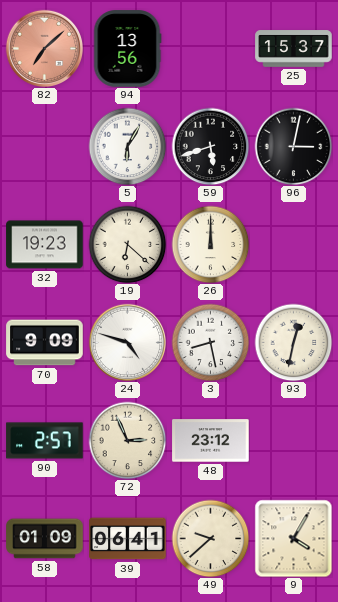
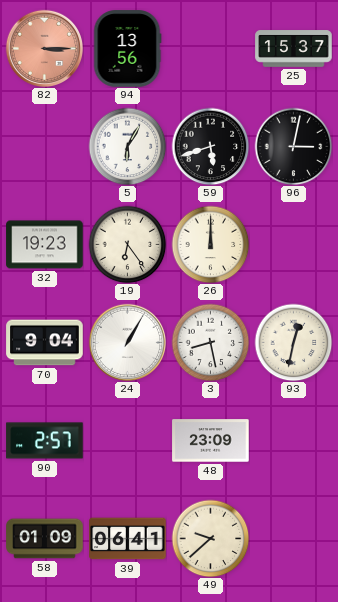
82: 7:08 -> 3:15 (44, 48)
19: 6:22 -> 6:24 (127, 244)
70: 9:09 -> 9:04 (45, 343)
24: 4:48 -> 1:05 (127, 342)
72: 2:56 -> none (127, 440)
48: 23:12 -> 23:09 (211, 441)
9: 4:05 -> none (293, 538)
